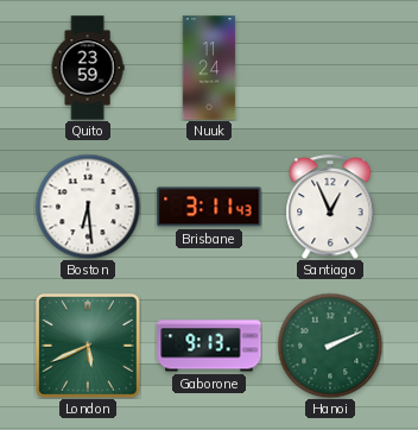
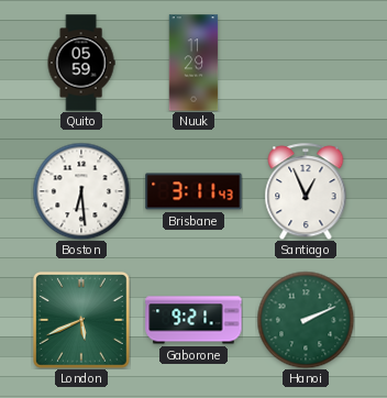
Quito: 23:59 -> 05:59 (81, 63)
Nuuk: 11:24 -> 11:29 (193, 63)
Gaborone: 9:13 -> 9:21 (193, 320)
